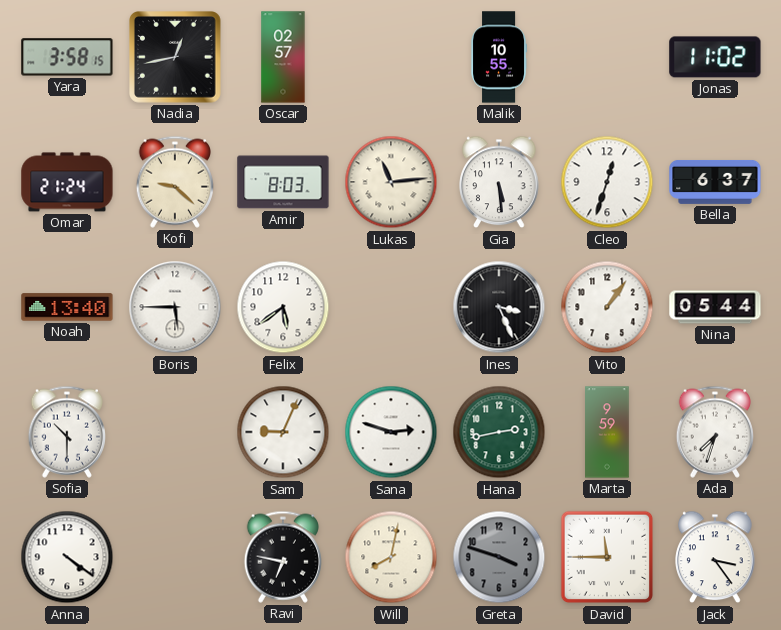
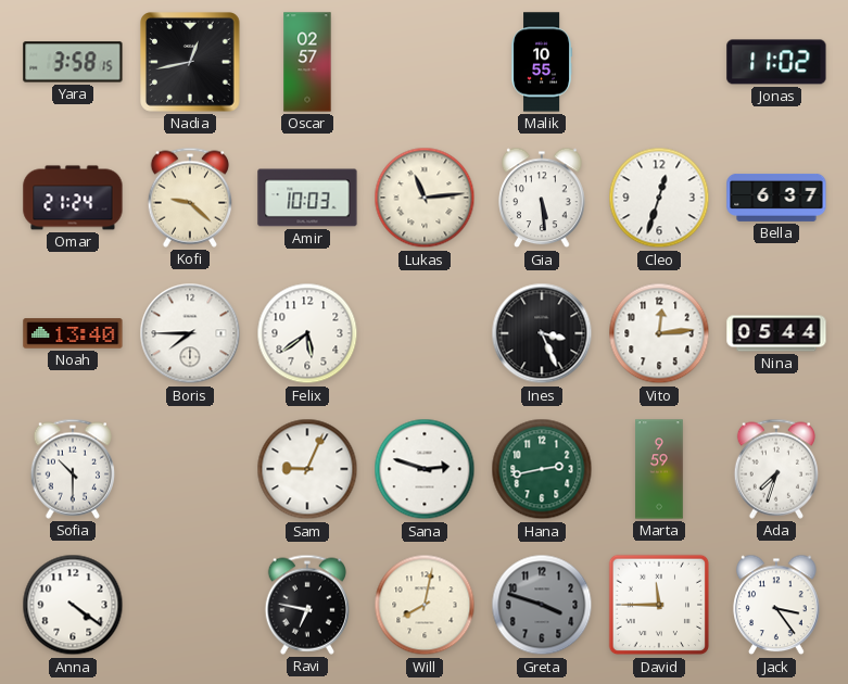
Amir: 8:03 -> 10:03 (307, 198)
Boris: 5:45 -> 7:45 (190, 333)
Vito: 1:06 -> 12:14 (659, 333)
